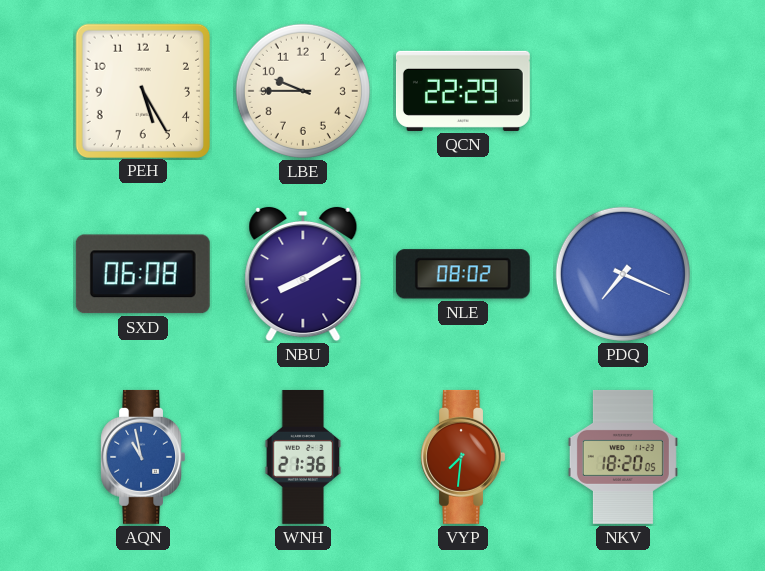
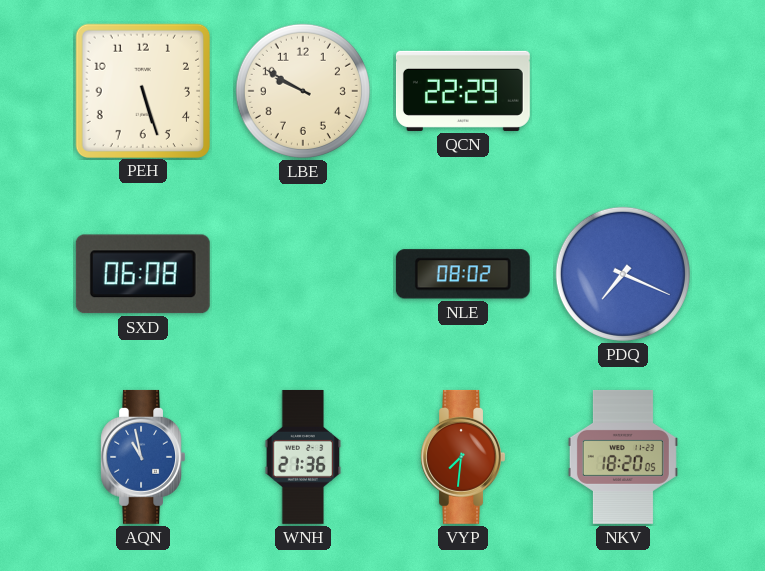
PEH: 5:25 -> 5:27 (142, 90)
LBE: 9:45 -> 9:50 (303, 91)
NBU: 8:10 -> none (303, 274)
